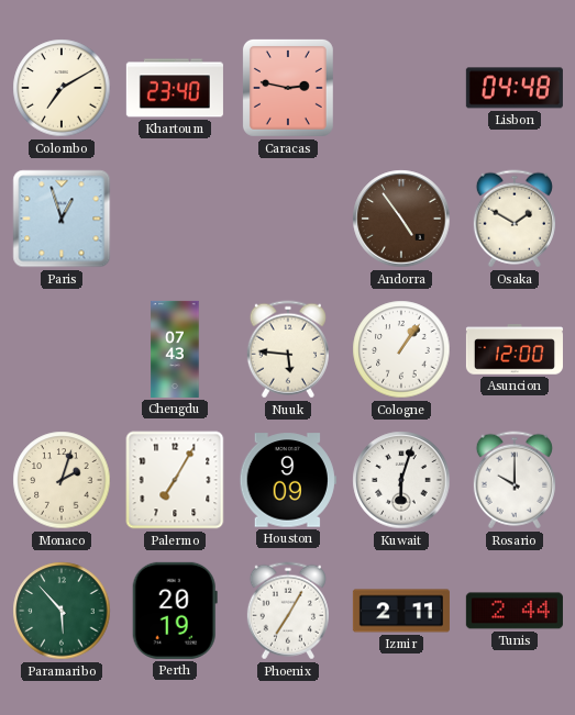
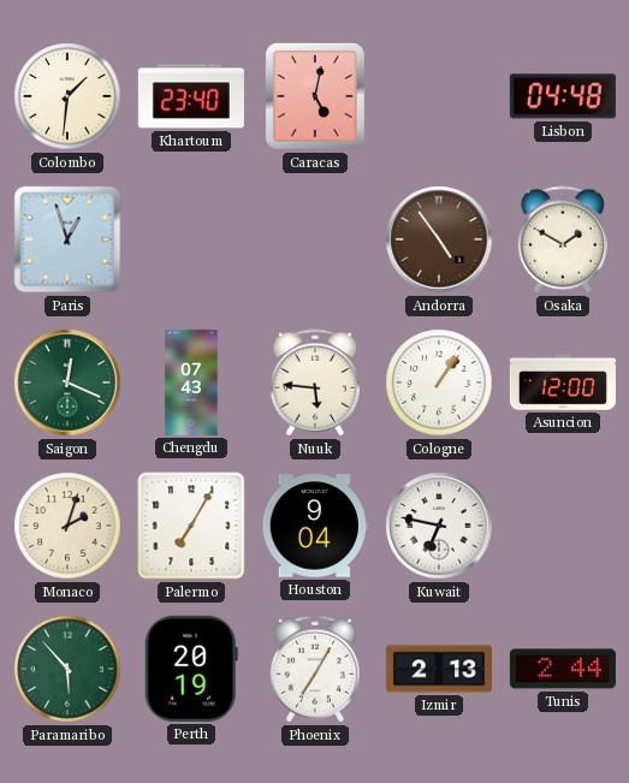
Colombo: 7:10 -> 1:31 (67, 96)
Caracas: 2:47 -> 5:02 (315, 96)
Saigon: none -> 12:19 (67, 382)
Houston: 9:09 -> 9:04 (315, 526)
Kuwait: 6:03 -> 6:47 (439, 526)
Rosario: 10:00 -> none (515, 480)
Izmir: 2:11 -> 2:13 (439, 669)
